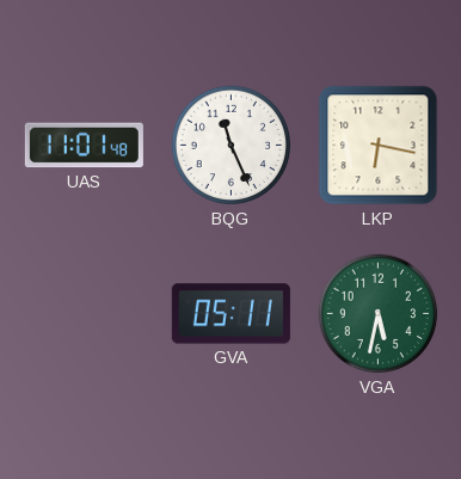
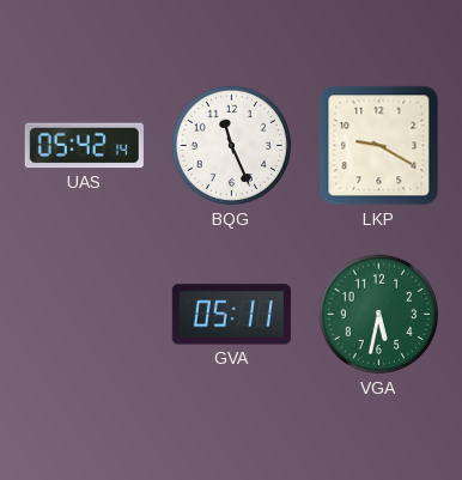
UAS: 11:01 -> 05:42 (84, 146)
LKP: 6:17 -> 9:20 (379, 146)
